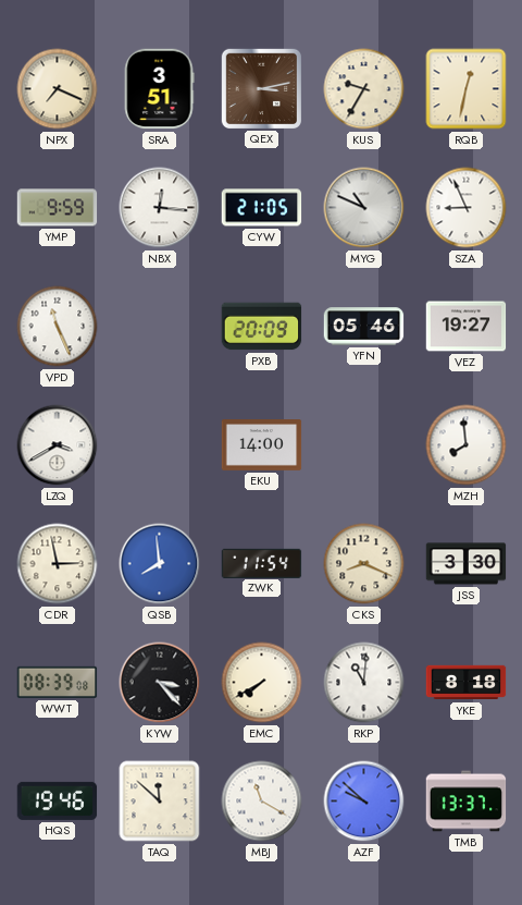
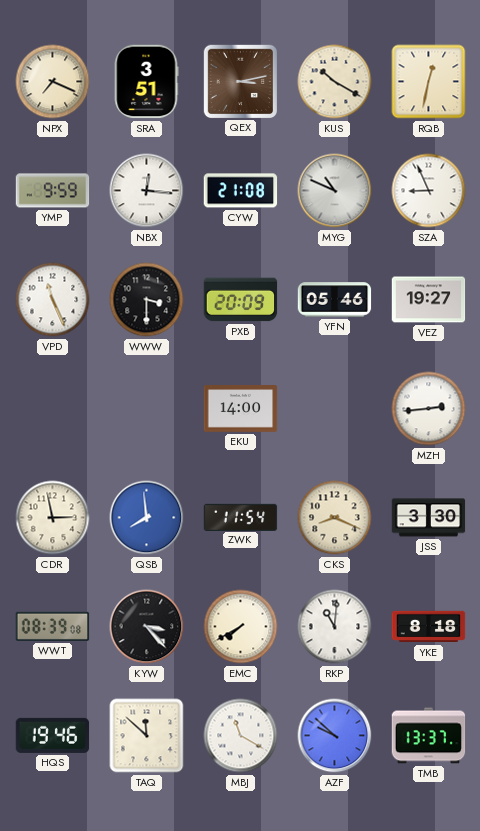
KUS: 9:35 -> 10:20 (335, 82)
CYW: 21:05 -> 21:08 (241, 191)
WWW: none -> 3:30 (147, 300)
LZQ: 3:40 -> none (58, 445)
MZH: 7:59 -> 2:44 (429, 409)
